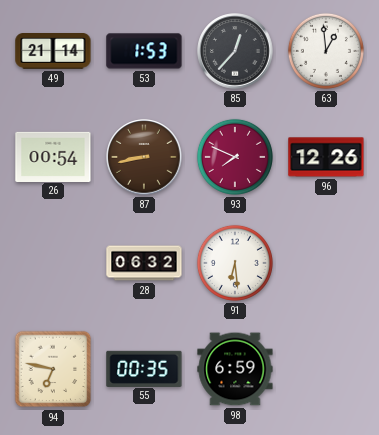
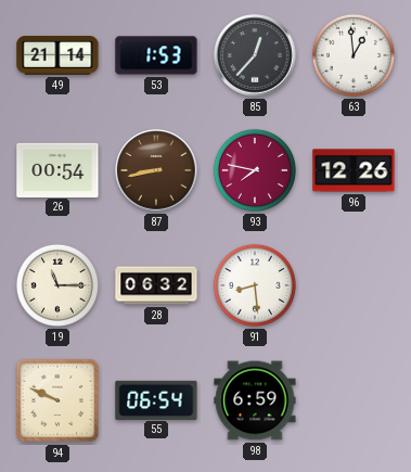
93: 7:49 -> 7:47 (255, 170)
19: none -> 11:15 (57, 285)
91: 6:29 -> 8:29 (255, 285)
94: 6:47 -> 9:49 (57, 400)
55: 00:35 -> 06:54 (156, 399)
